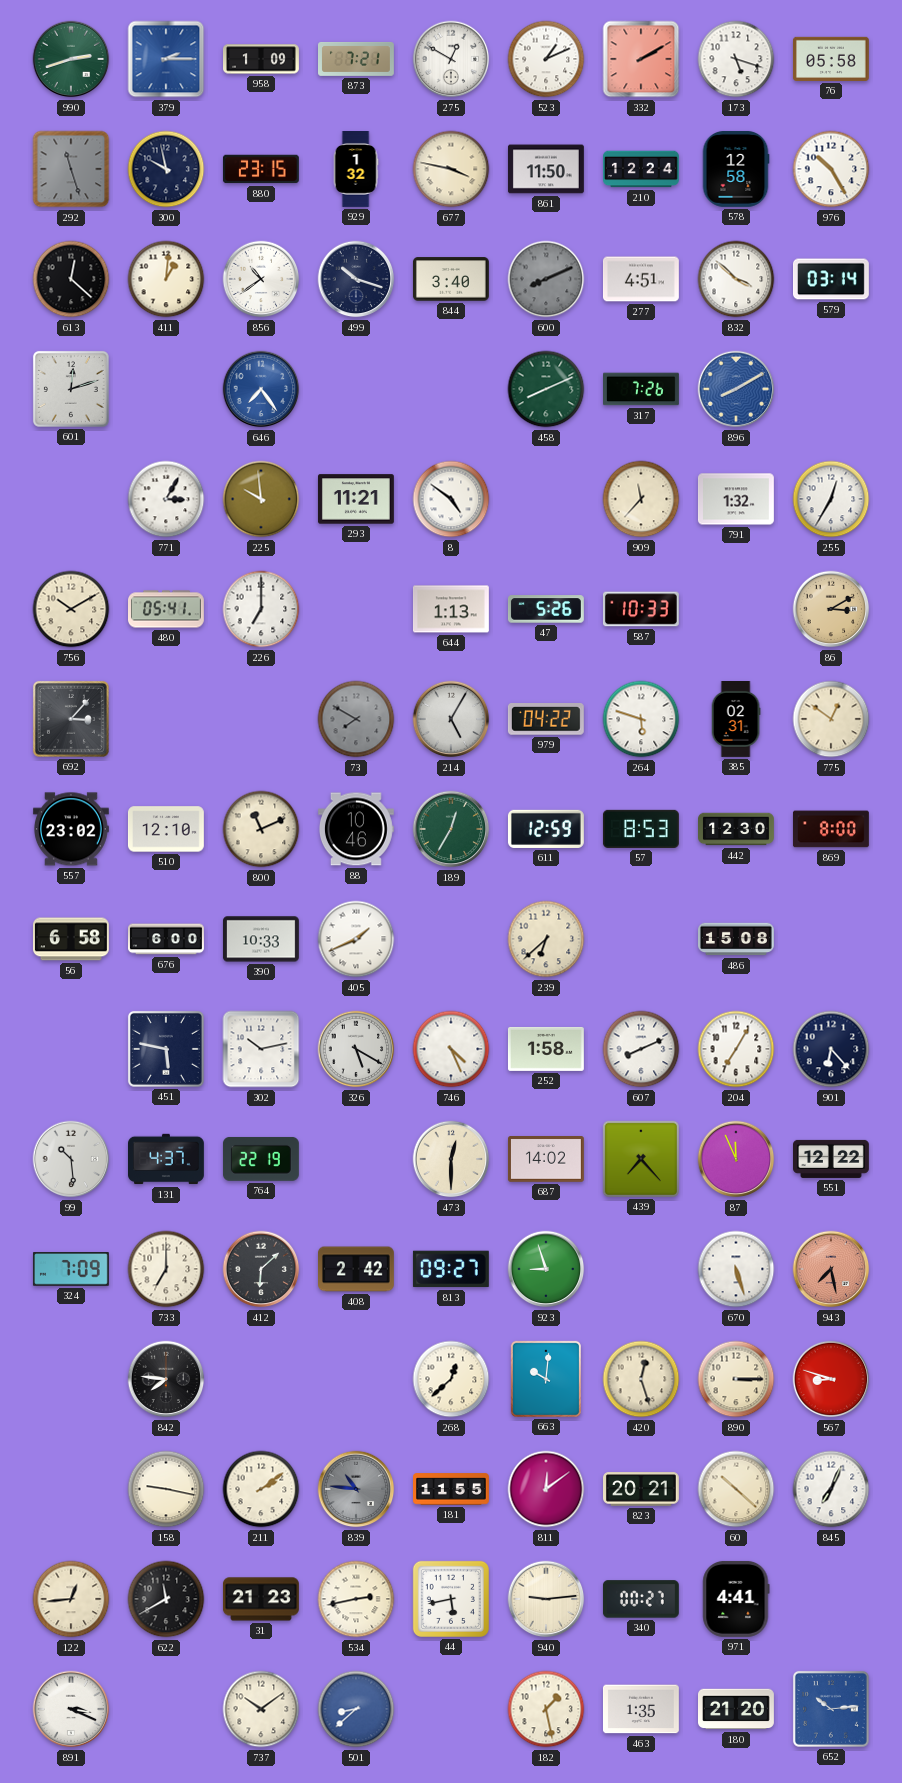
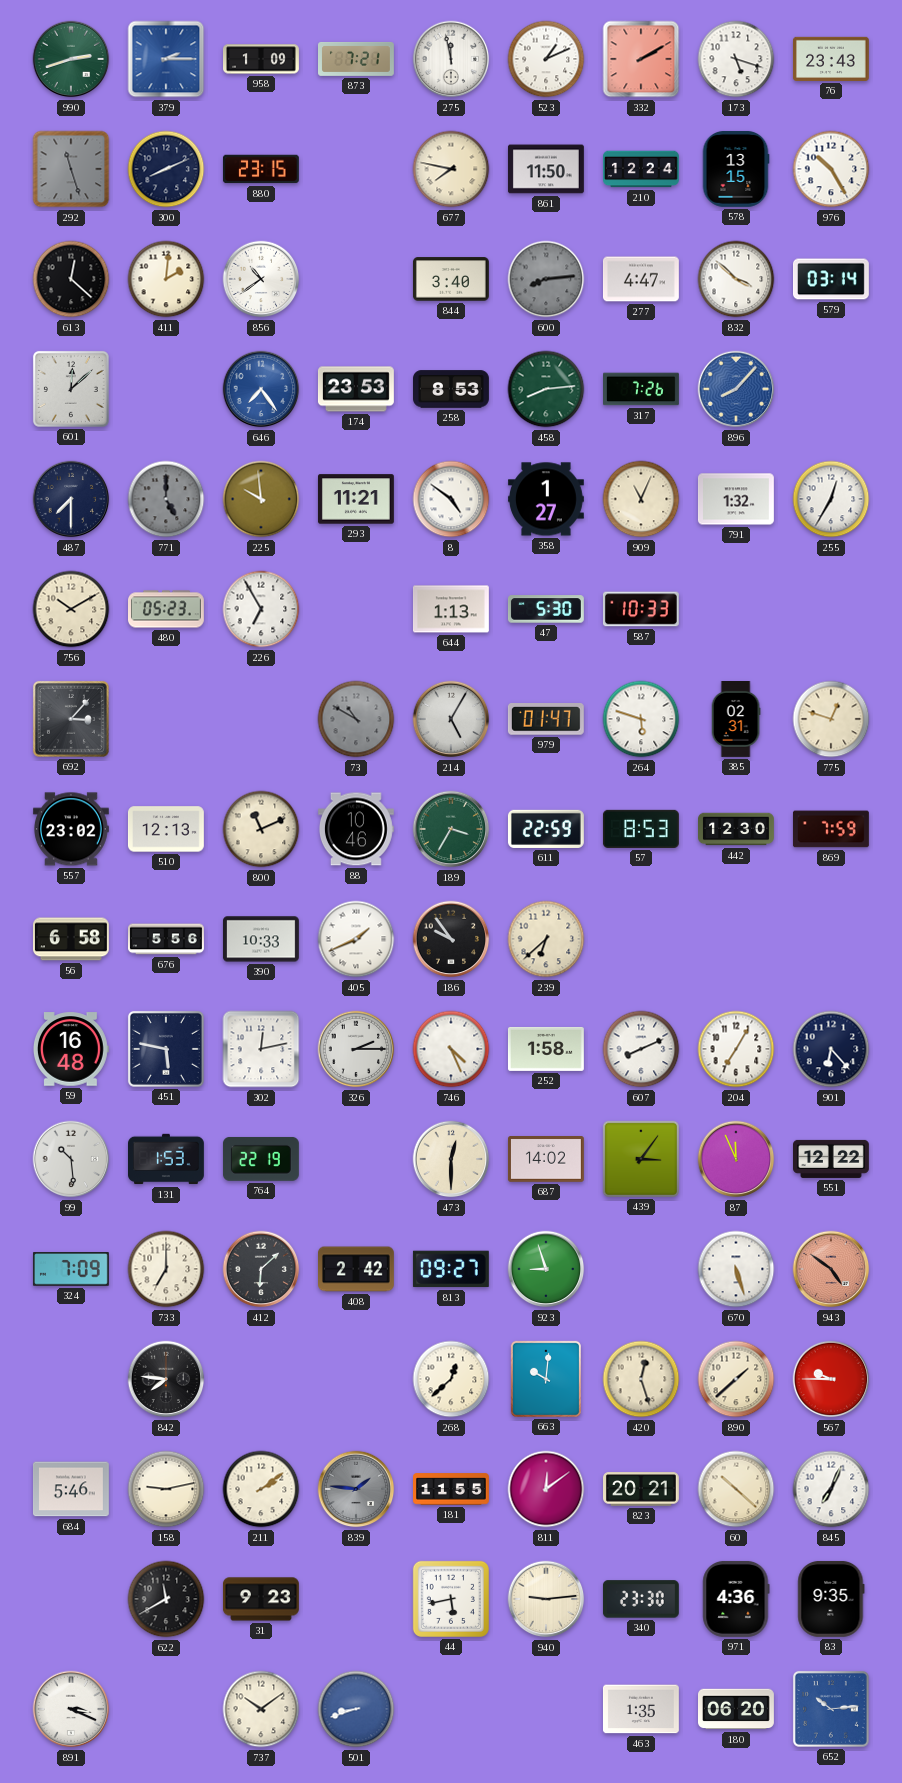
275: 12:50 -> 11:58 (451, 59)
76: 05:58 -> 23:43 (831, 59)
300: 9:58 -> 8:11 (166, 169)
929: 1:32 -> none (356, 170)
677: 3:47 -> 7:47 (451, 169)
578: 12:58 -> 13:15 (736, 169)
411: 1:01 -> 2:01 (166, 279)
499: 10:18 -> none (356, 279)
600: 8:11 -> 8:14 (546, 279)
277: 4:51 -> 4:47 (641, 279)
601: 12:12 -> 12:08 (71, 389)
174: none -> 23:53 (356, 389)
258: none -> 8:53 (452, 389)
458: 8:11 -> 8:14 (546, 389)
896: 8:10 -> 8:07 (736, 389)
487: none -> 7:30 (71, 499)
771: 3:05 -> 5:00 (166, 499)
771 dial: white -> grey (166, 499)
358: none -> 1:27 (546, 499)
909: 11:37 -> 11:04 (641, 499)
480: 05:41 -> 05:23 (167, 609)
226: 7:00 -> 6:55 (261, 609)
47: 5:26 -> 5:30 (546, 609)
86: 3:10 -> none (831, 609)
73: 7:50 -> 10:50 (356, 719)
979: 04:22 -> 01:47 (546, 720)
775: 12:51 -> 12:48 (831, 719)
510: 12:10 -> 12:13 (166, 829)
189: 12:35 -> 3:35 (451, 829)
611: 12:59 -> 22:59 (546, 829)
869: 8:00 -> 7:59 (831, 829)
676: 6:00 -> 5:56 (167, 939)
186: none -> 9:54 (451, 939)
486: 15:08 -> none (737, 939)
59: none -> 16:48 (70, 1049)
302: 10:13 -> 12:13 (261, 1049)
326: 5:20 -> 2:15 (356, 1049)
131: 4:37 -> 1:53 (167, 1159)
439: 7:23 -> 3:06 (641, 1159)
943: 7:28 -> 4:51 (831, 1269)
890: 3:15 -> 1:38 (736, 1379)
567: 8:48 -> 9:45 (831, 1379)
684: none -> 5:46 (71, 1489)
158: 9:17 -> 9:13 (166, 1489)
839: 10:46 -> 1:46 (356, 1489)
122: 12:44 -> none (71, 1599)
31: 21:23 -> 9:23 (261, 1599)
534: 2:43 -> none (356, 1599)
340: 00:27 -> 23:30 (641, 1599)
971: 4:41 -> 4:36 (736, 1599)
83: none -> 9:35 (831, 1599)
501: 8:38 -> 8:42 (356, 1709)
182: 1:28 -> none (546, 1709)
180: 21:20 -> 06:20 (737, 1709)
